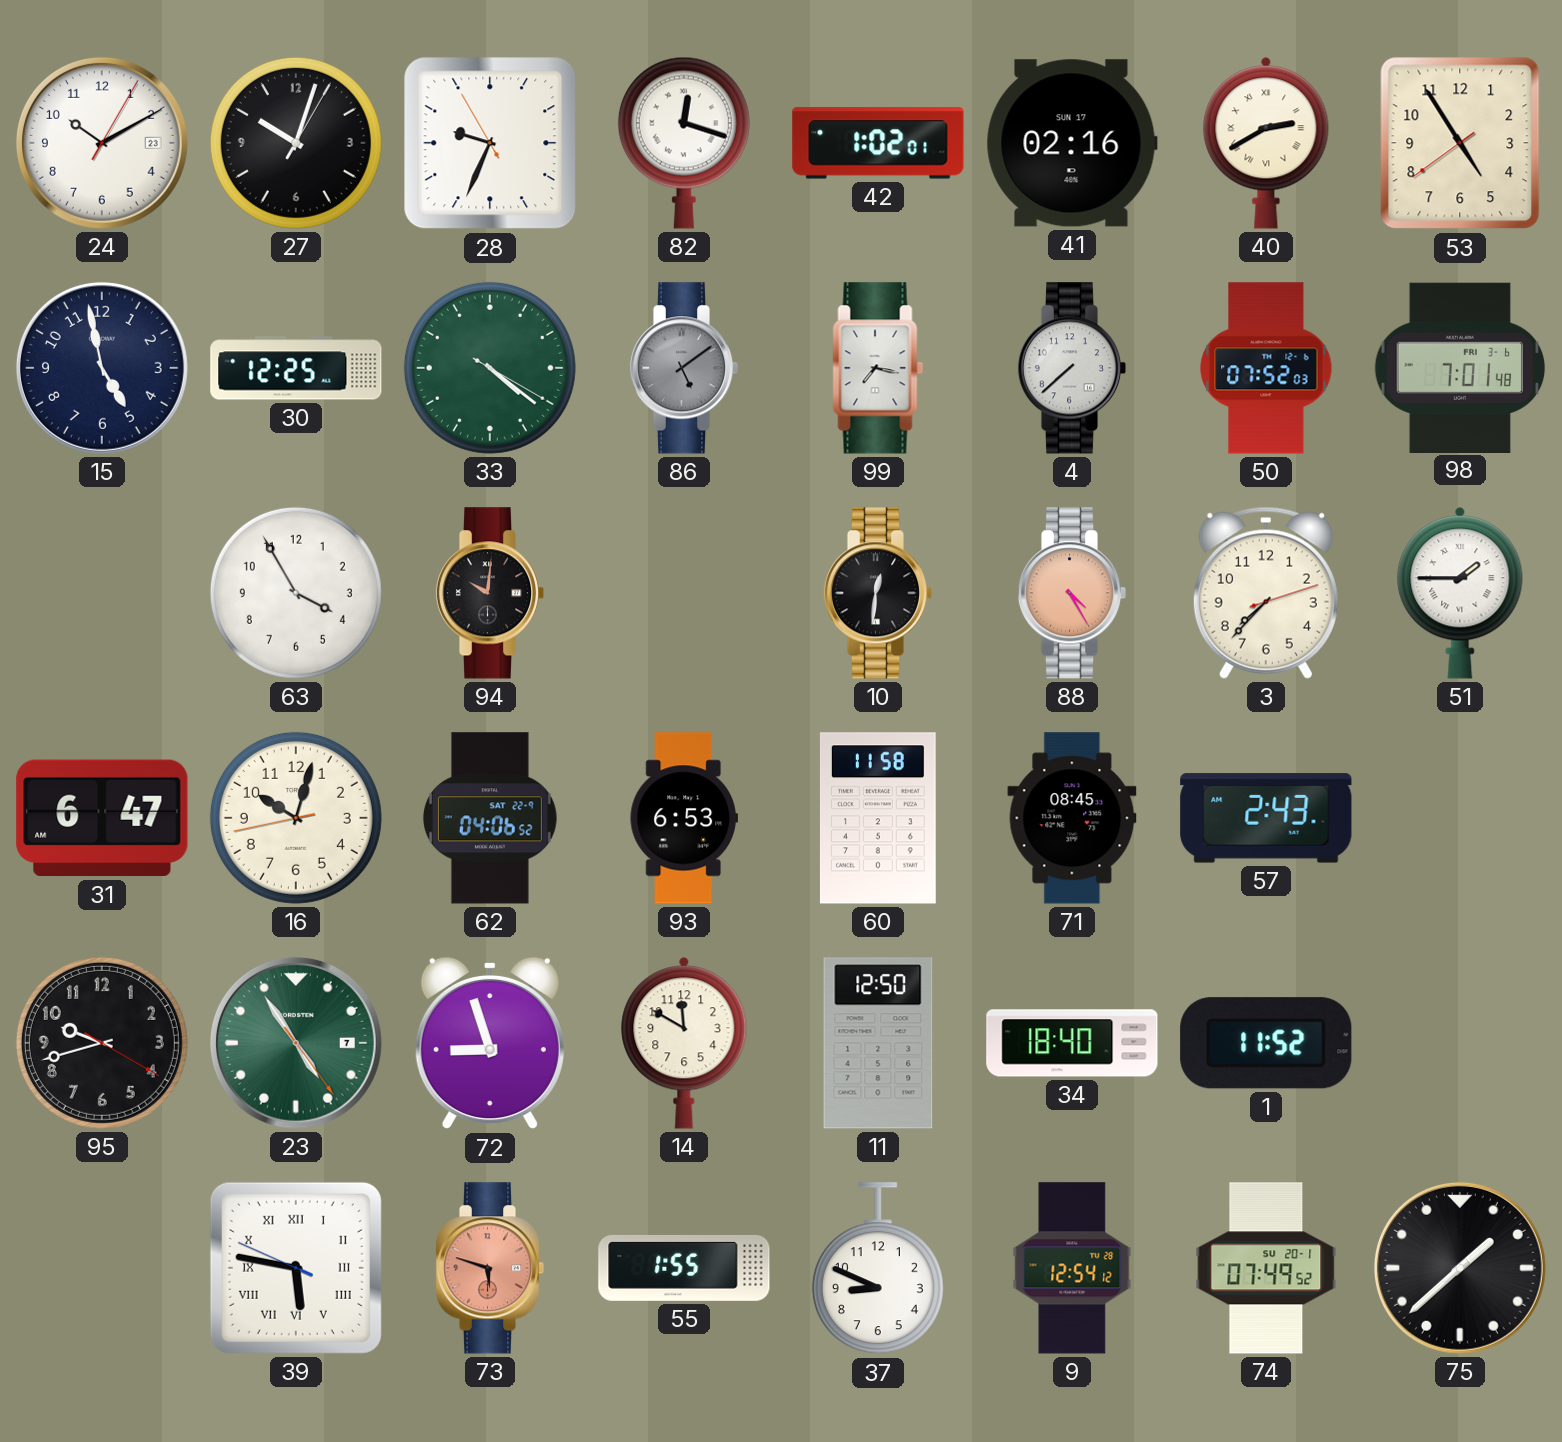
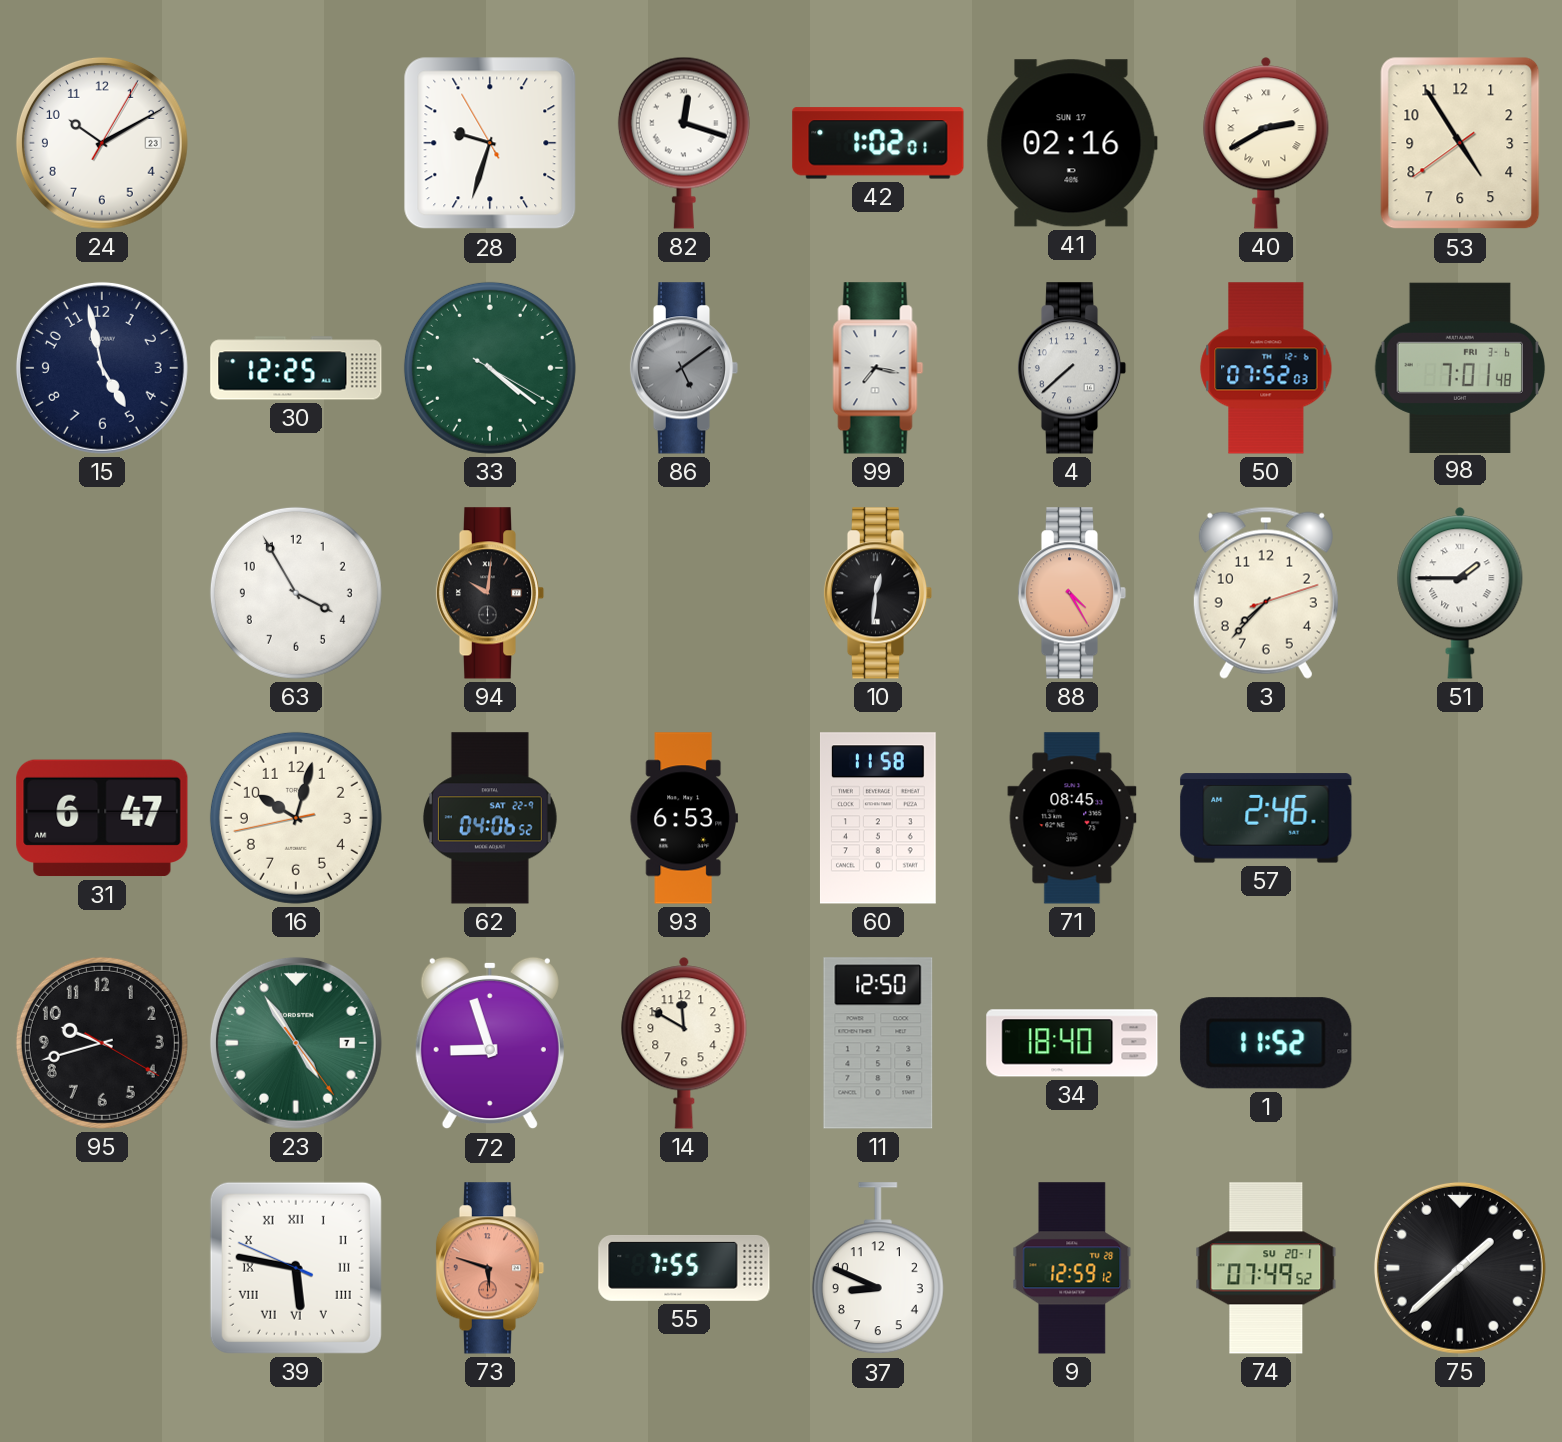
27: 10:03 -> none (296, 143)
28: 9:33 -> 9:32 (490, 143)
57: 2:43 -> 2:46 (1266, 818)
55: 1:55 -> 7:55 (684, 1268)
9: 12:54 -> 12:59 (1072, 1268)
